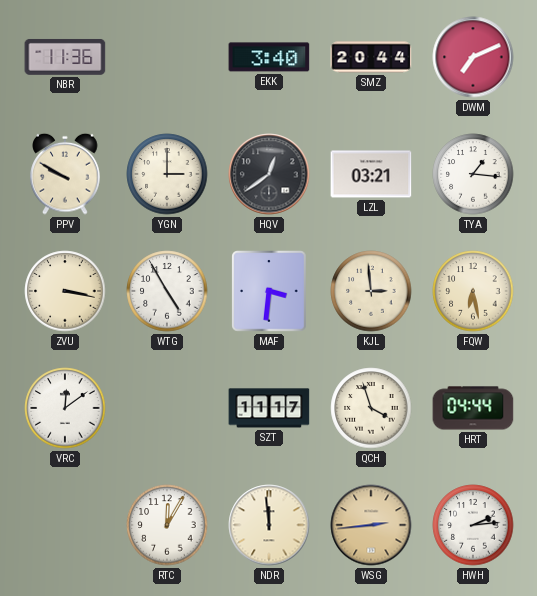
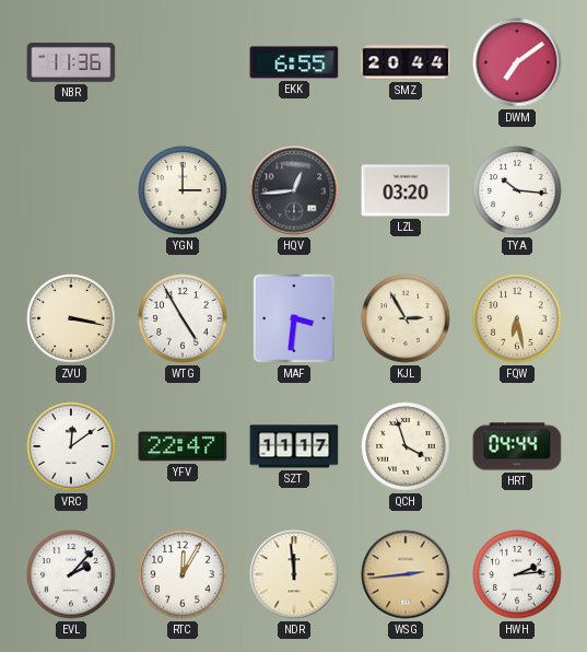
EKK: 3:40 -> 6:55 (294, 62)
DWM: 7:11 -> 7:09 (517, 62)
PPV: 9:50 -> none (65, 174)
HQV: 12:39 -> 12:44 (294, 190)
LZL: 03:21 -> 03:20 (406, 190)
TYA: 1:16 -> 10:16 (517, 190)
KJL: 2:59 -> 2:55 (406, 318)
YFV: none -> 22:47 (183, 446)
EVL: none -> 2:07 (71, 574)
